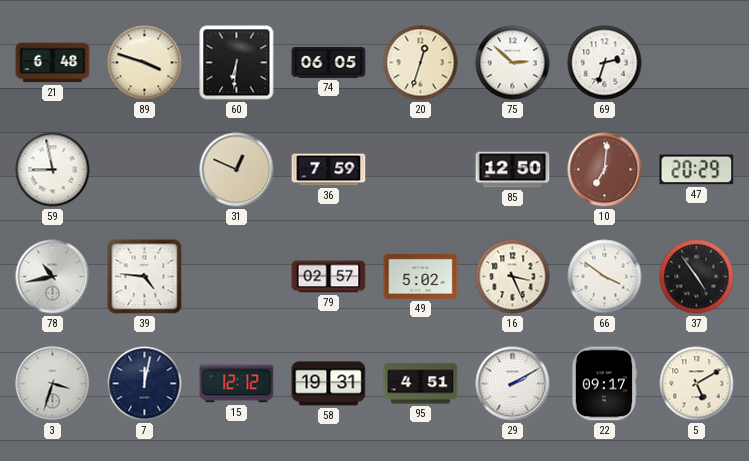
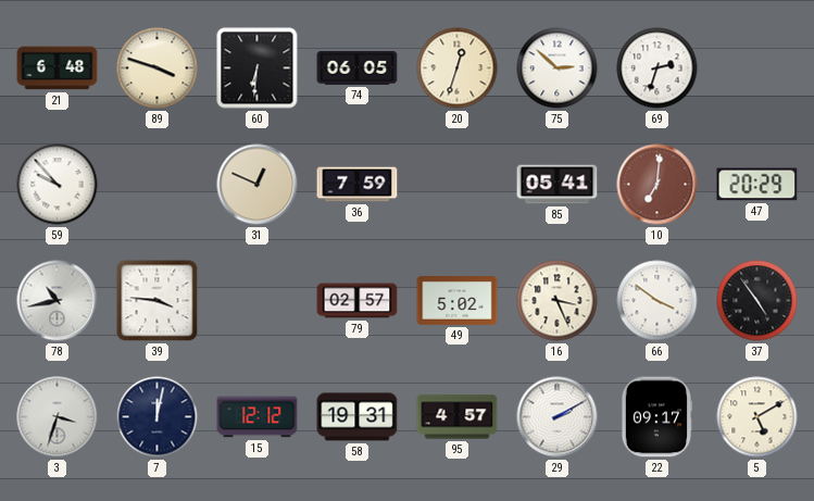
59: 8:58 -> 9:53 (58, 185)
85: 12:50 -> 05:41 (558, 185)
39: 4:46 -> 3:46 (158, 301)
95: 4:51 -> 4:57 (458, 417)
